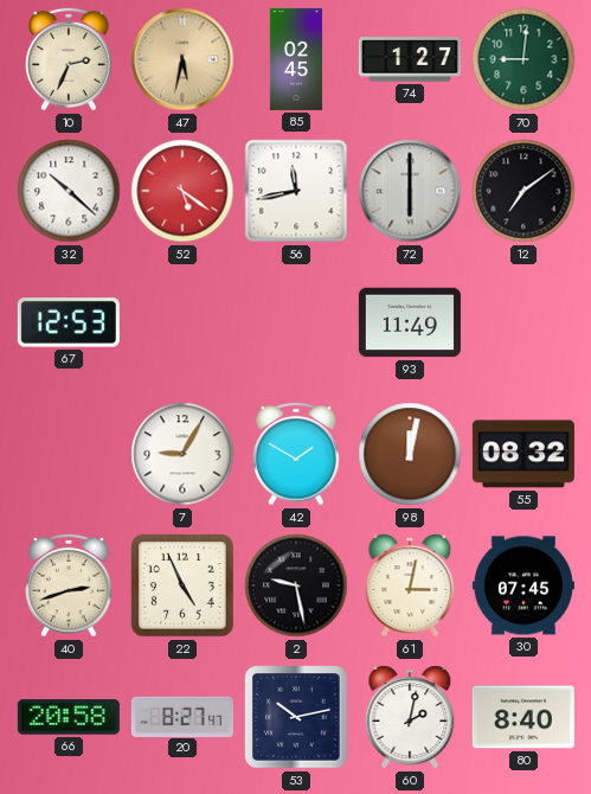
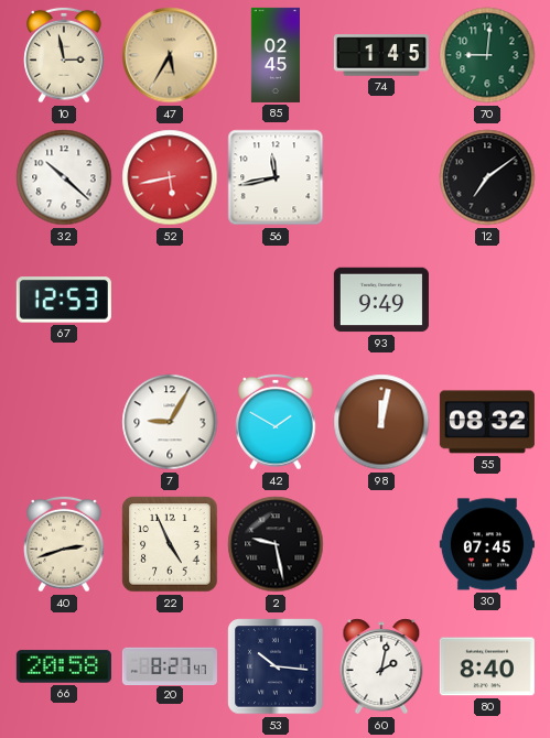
10: 2:34 -> 2:58 (64, 55)
47: 5:32 -> 5:35 (170, 55)
74: 1:27 -> 1:45 (381, 55)
52: 5:21 -> 5:43 (170, 177)
72: 6:00 -> none (410, 191)
93: 11:49 -> 9:49 (381, 300)
61: 3:02 -> none (410, 585)
53: 10:13 -> 10:16 (276, 666)
